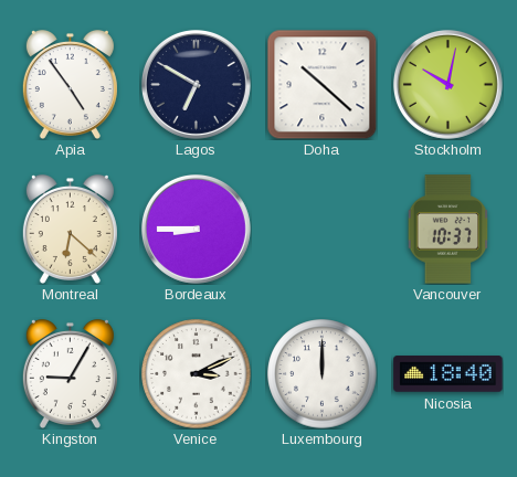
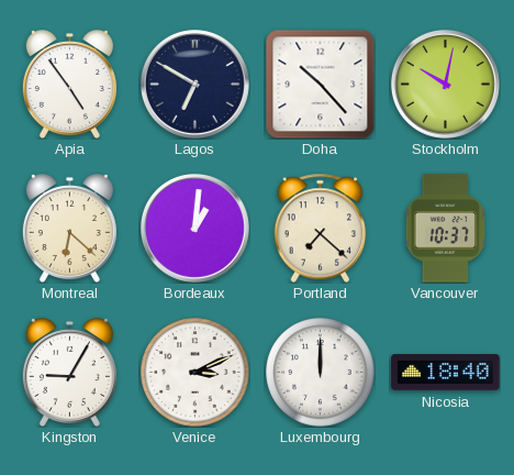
Doha: 10:22 -> 10:23 (320, 84)
Bordeaux: 8:45 -> 1:01 (194, 228)
Portland: none -> 7:22 (321, 228)
